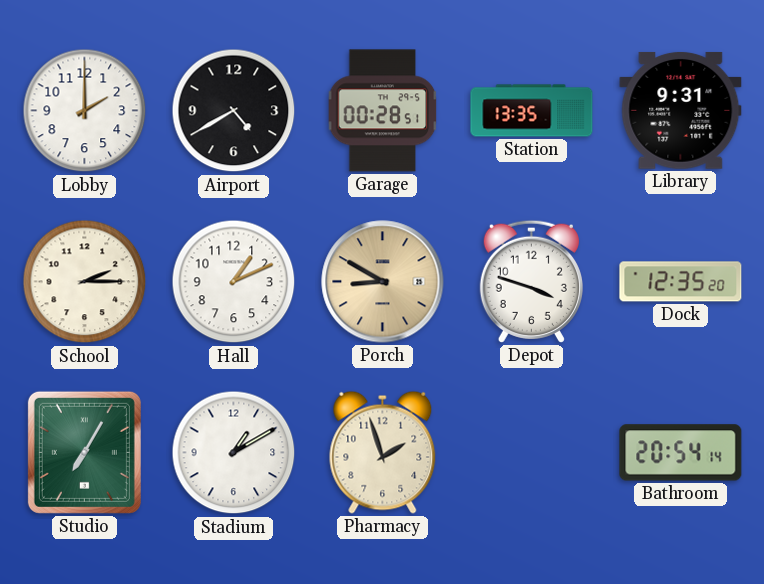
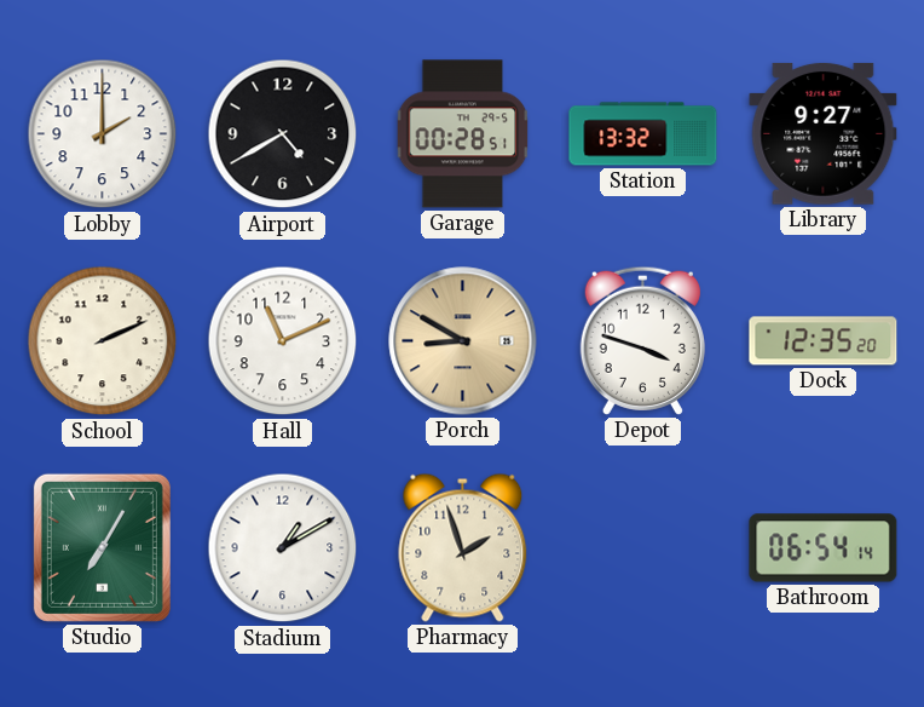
Station: 13:35 -> 13:32 (643, 134)
Library: 9:31 -> 9:27 (824, 134)
School: 2:15 -> 2:11 (103, 341)
Hall: 1:11 -> 11:11 (283, 341)
Bathroom: 20:54 -> 06:54 (824, 548)
